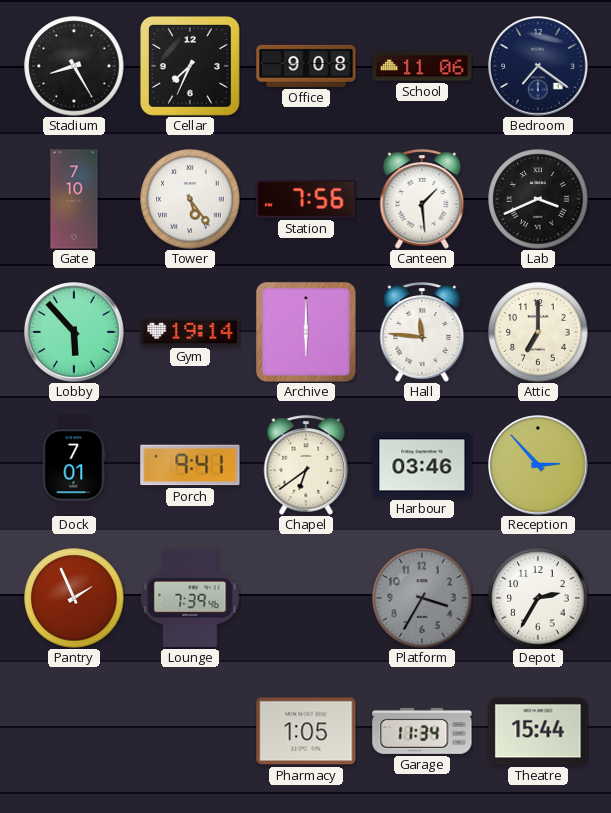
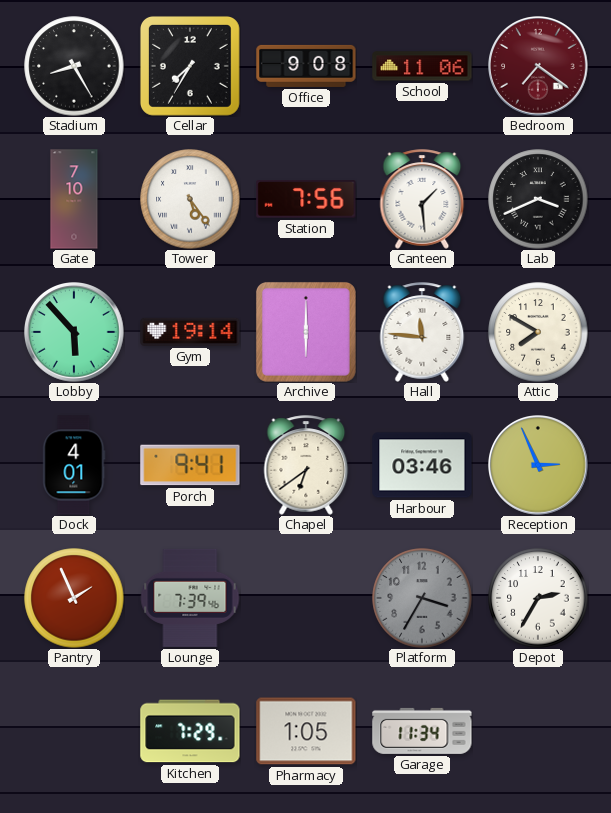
Cellar: 7:34 -> 7:35 (190, 66)
Bedroom dial: navy -> burgundy (539, 67)
Attic: 7:00 -> 7:50 (538, 332)
Dock: 7:01 -> 4:01 (74, 465)
Reception: 2:53 -> 2:56 (539, 466)
Kitchen: none -> 7:29 (190, 731)
Theatre: 15:44 -> none (538, 731)
